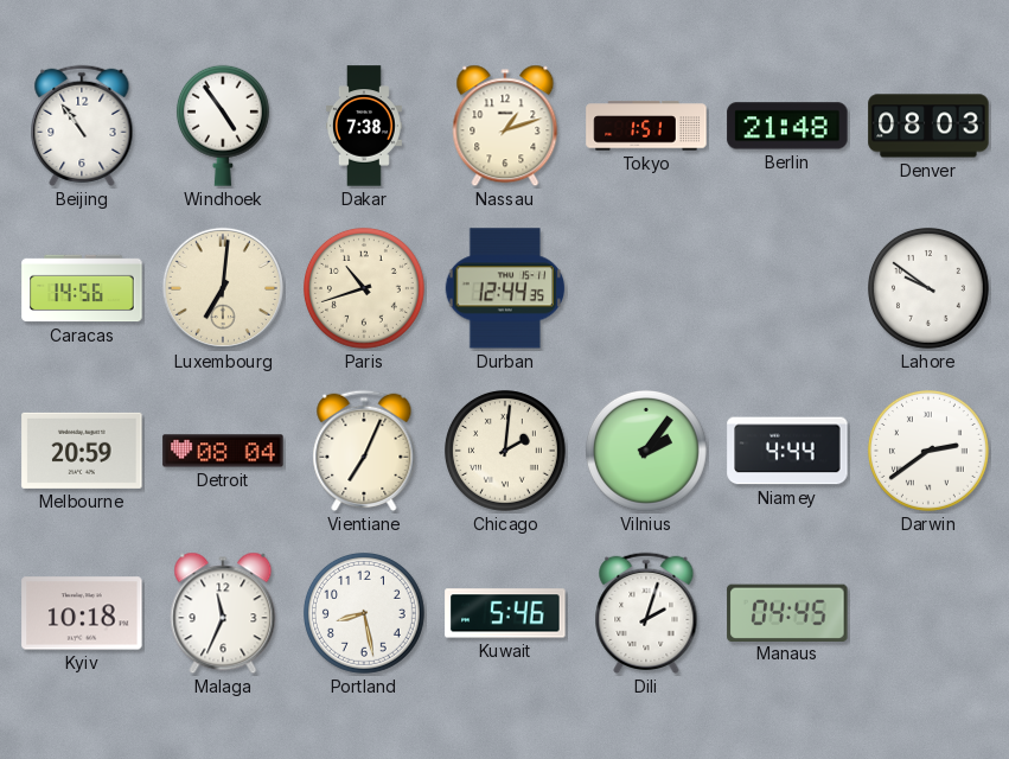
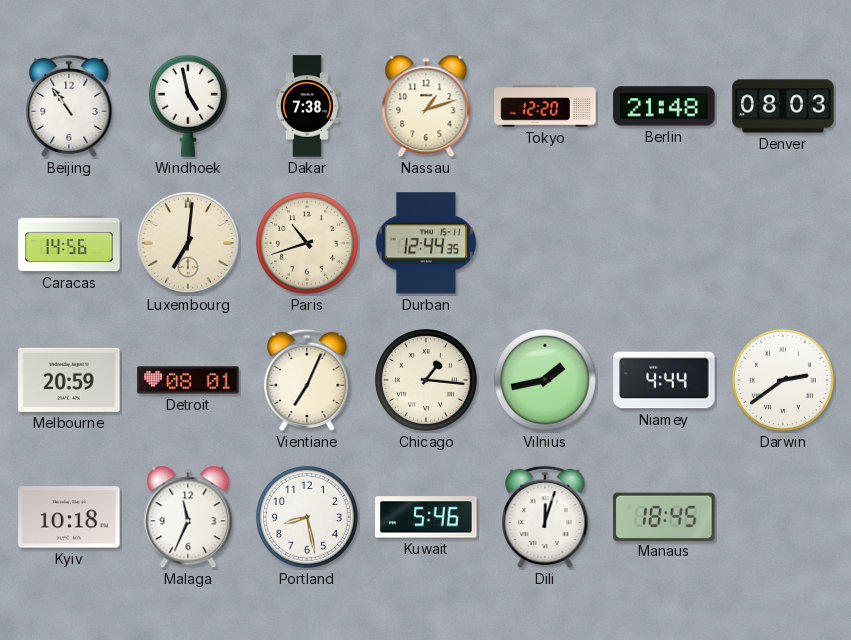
Windhoek: 4:54 -> 4:58 (188, 106)
Tokyo: 1:51 -> 12:20 (545, 106)
Lahore: 9:51 -> none (928, 288)
Detroit: 08:04 -> 08:01 (188, 380)
Chicago: 2:01 -> 1:16 (426, 380)
Vilnius: 2:06 -> 1:43 (545, 380)
Dili: 2:03 -> 12:03 (545, 517)
Manaus: 04:45 -> 18:45 (664, 516)
